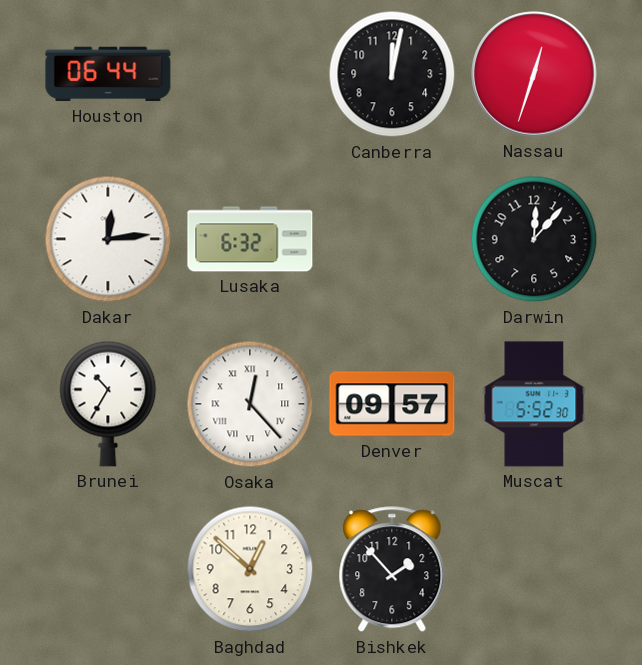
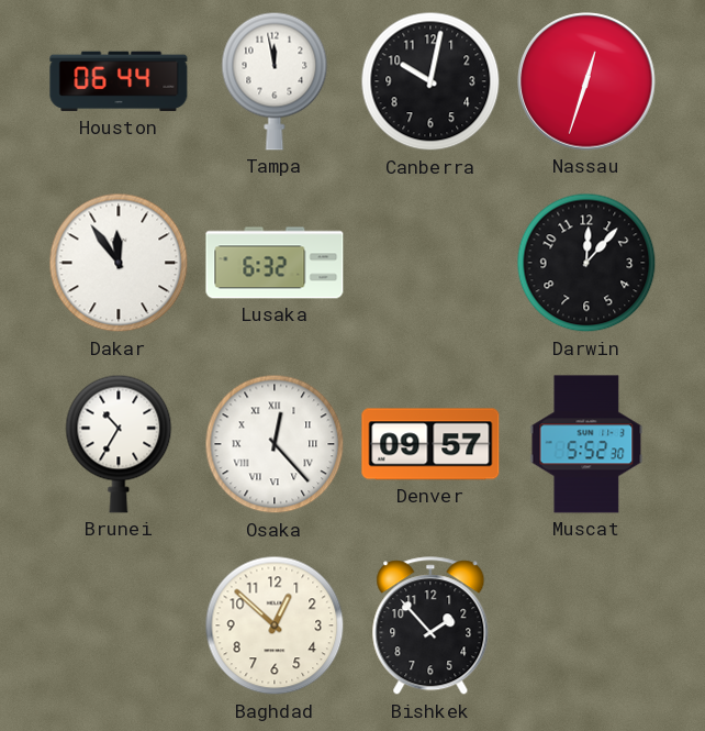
Tampa: none -> 11:58 (275, 81)
Canberra: 12:02 -> 10:02 (430, 81)
Dakar: 12:14 -> 11:54 (119, 263)
